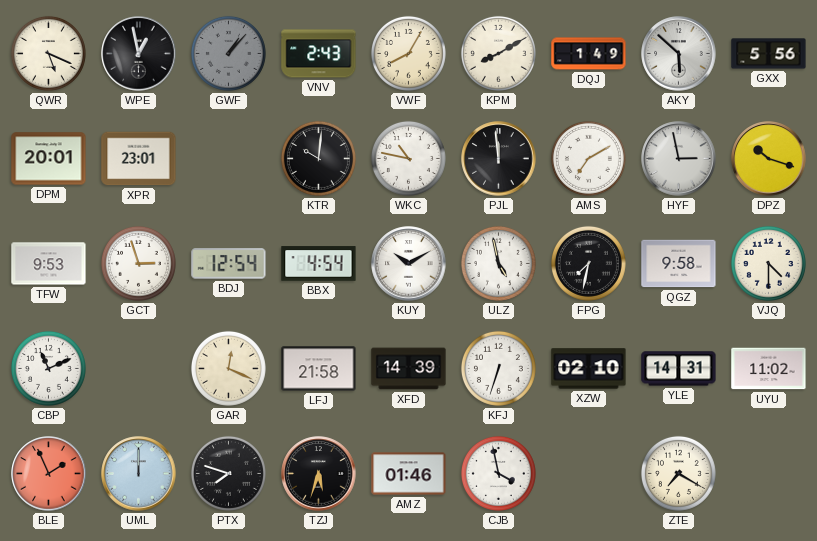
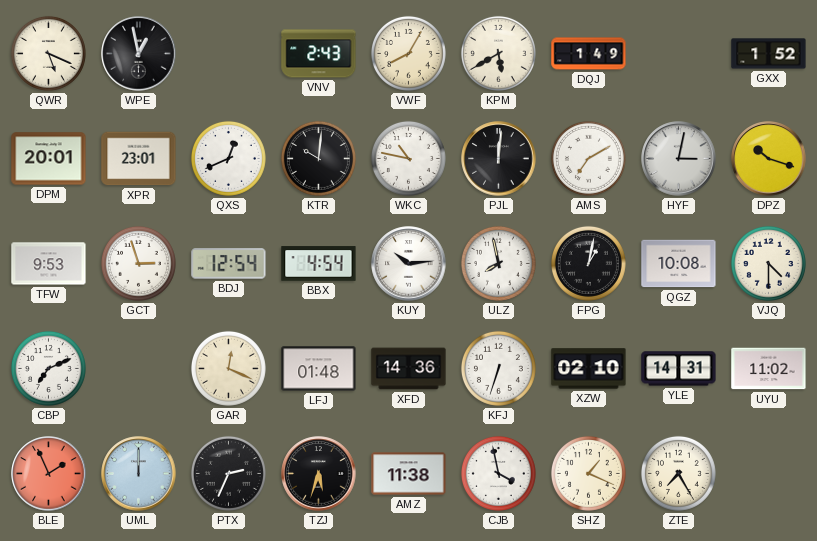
GWF: 1:07 -> none (228, 53)
KPM: 8:10 -> 5:40 (498, 53)
AKY: 5:52 -> none (679, 54)
GXX: 5:56 -> 1:52 (769, 54)
QXS: none -> 12:41 (228, 158)
PJL: 11:59 -> 12:01 (499, 159)
HYF: 2:58 -> 3:02 (679, 159)
KUY: 10:10 -> 10:14 (409, 264)
ULZ: 4:58 -> 7:58 (498, 263)
FPG: 7:32 -> 1:02 (588, 263)
QGZ: 9:58 -> 10:08 (679, 264)
CBP: 11:11 -> 7:11 (48, 368)
LFJ: 21:58 -> 01:48 (319, 369)
XFD: 14:39 -> 14:36 (409, 369)
PTX: 7:48 -> 2:34 (228, 473)
AMZ: 01:46 -> 11:38 (409, 474)
SHZ: none -> 1:19 (588, 473)
ZTE: 7:20 -> 7:25 (678, 473)
